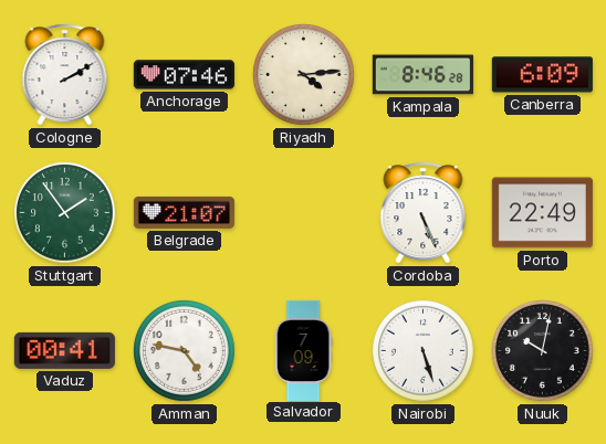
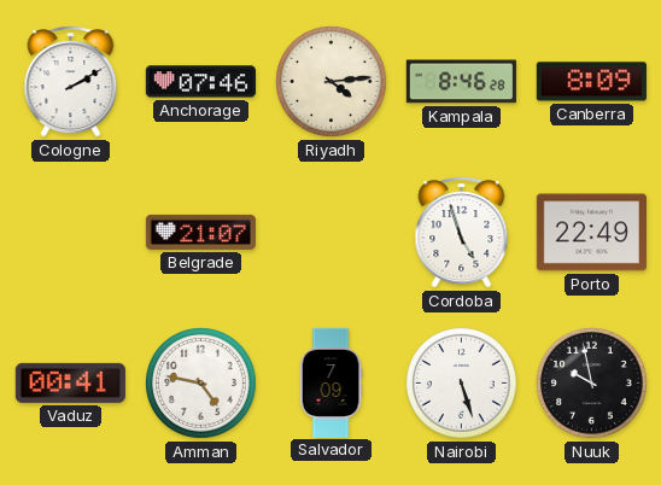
Canberra: 6:09 -> 8:09 (591, 82)
Stuttgart: 1:54 -> none (65, 213)
Cordoba: 5:26 -> 4:57 (462, 233)
Nuuk: 10:02 -> 9:58 (592, 384)
